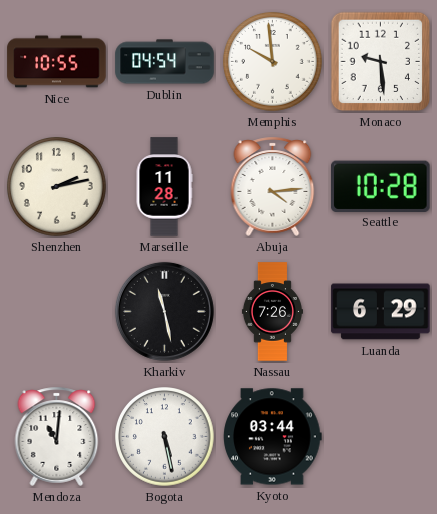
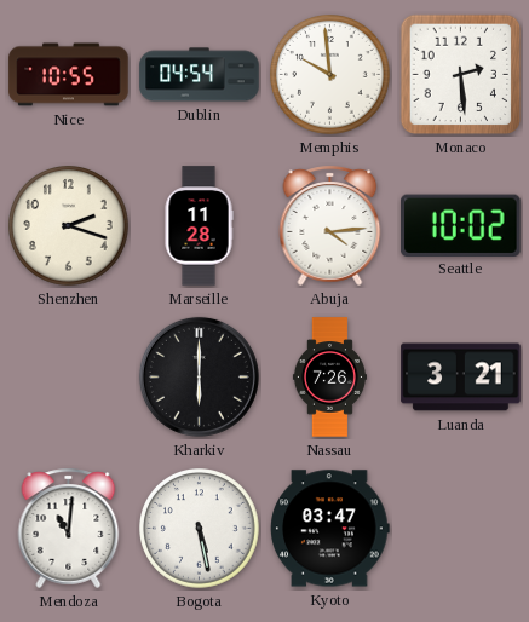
Monaco: 9:29 -> 2:29 (461, 75)
Shenzhen: 2:13 -> 2:18 (69, 226)
Seattle: 10:28 -> 10:02 (461, 225)
Kharkiv: 11:28 -> 6:00 (199, 376)
Luanda: 6:29 -> 3:21 (461, 378)
Kyoto: 03:44 -> 03:47 (330, 529)
